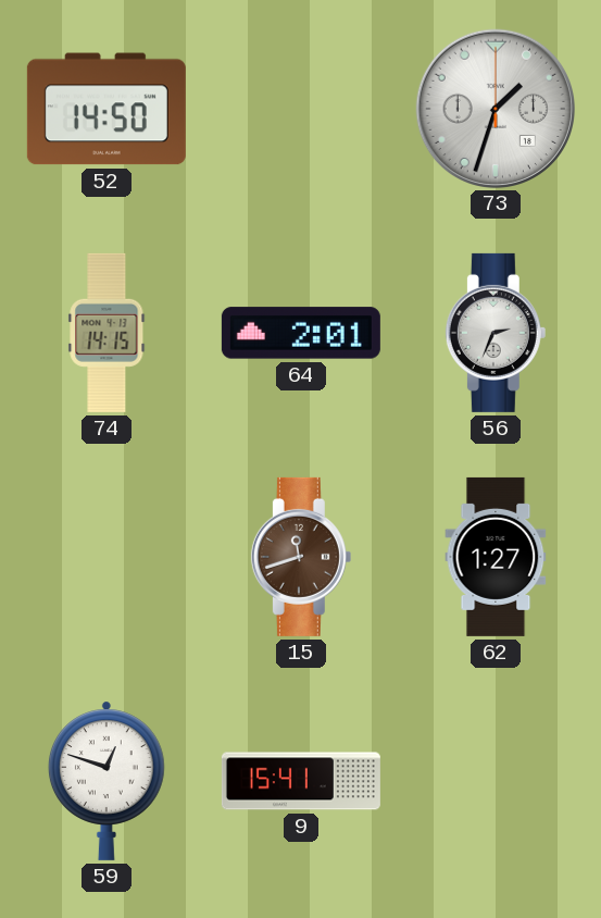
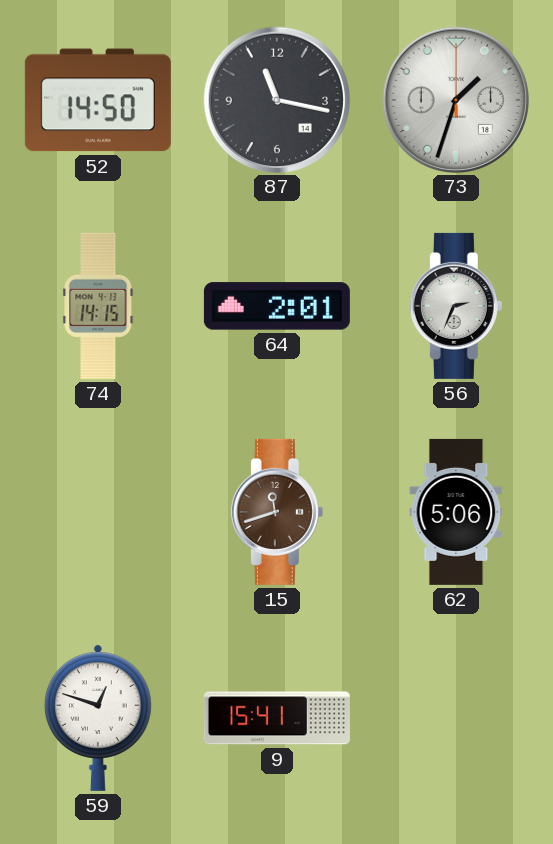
87: none -> 11:17 (276, 99)
62: 1:27 -> 5:06 (456, 512)
